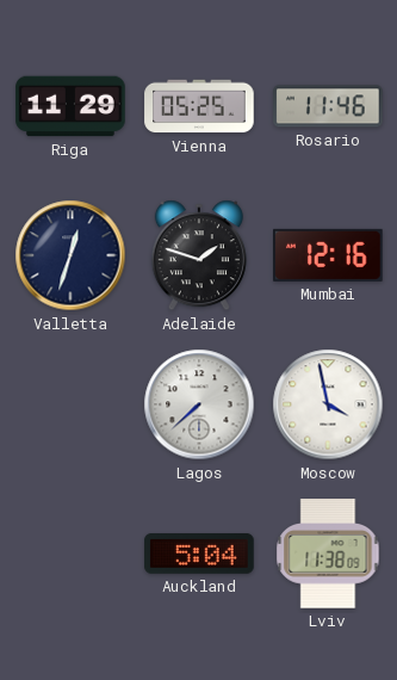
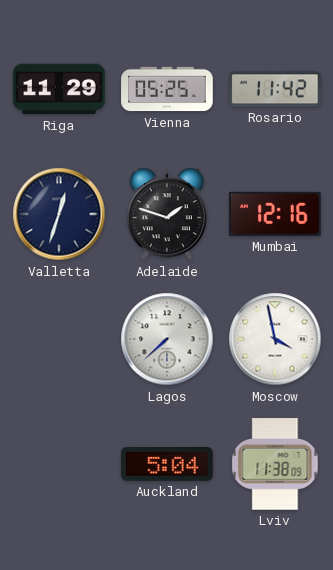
Rosario: 11:46 -> 11:42 (275, 89)
